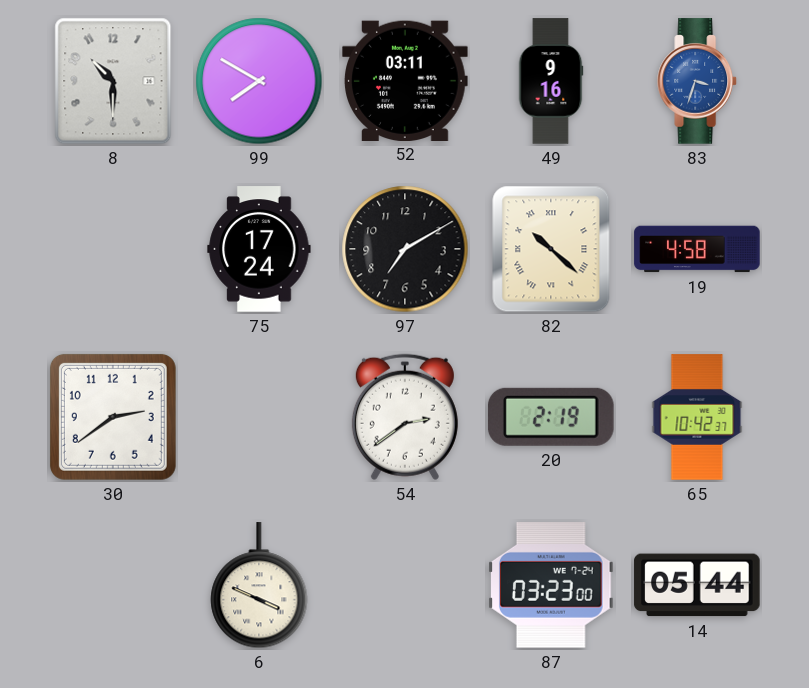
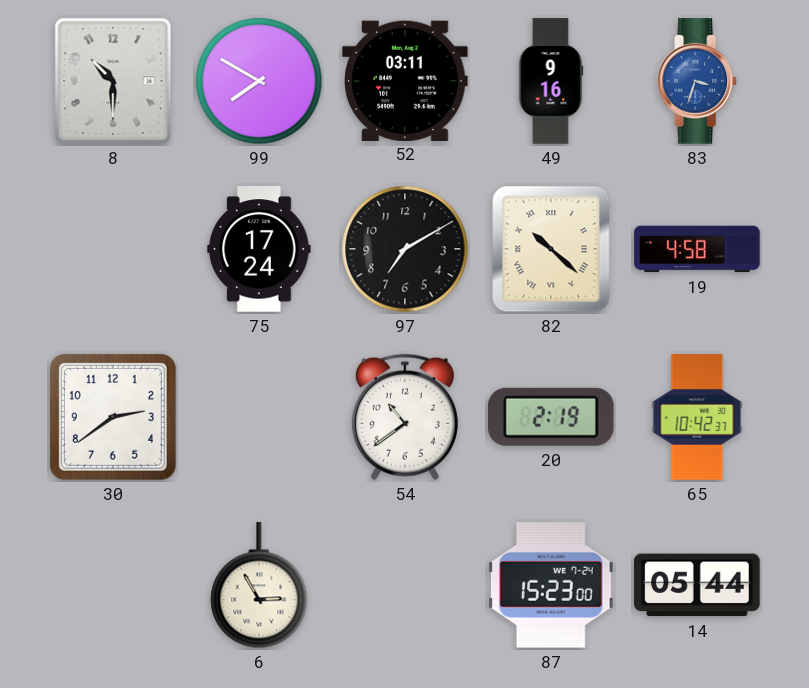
54: 2:39 -> 10:39 (405, 417)
6: 3:49 -> 2:55 (259, 586)
87: 03:23 -> 15:23 (552, 586)
